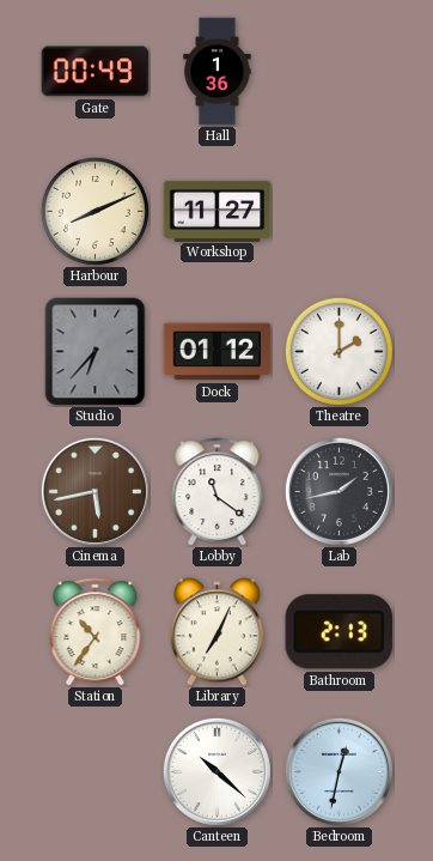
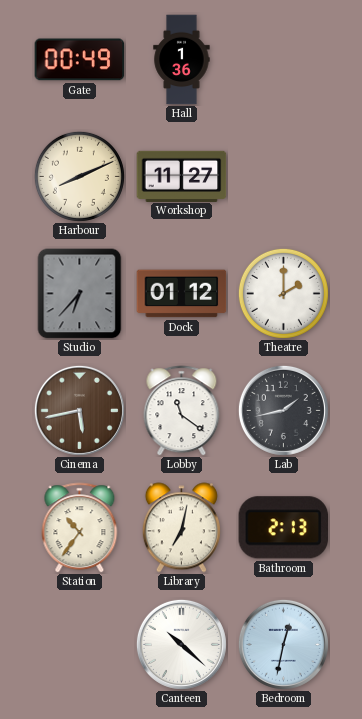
Library: 7:04 -> 7:02 (181, 528)
